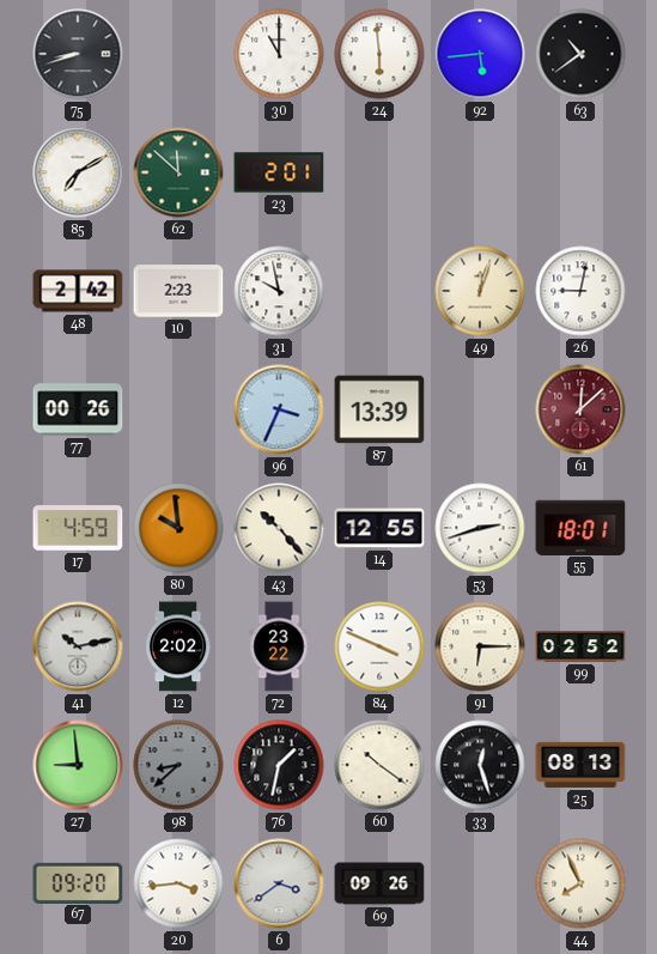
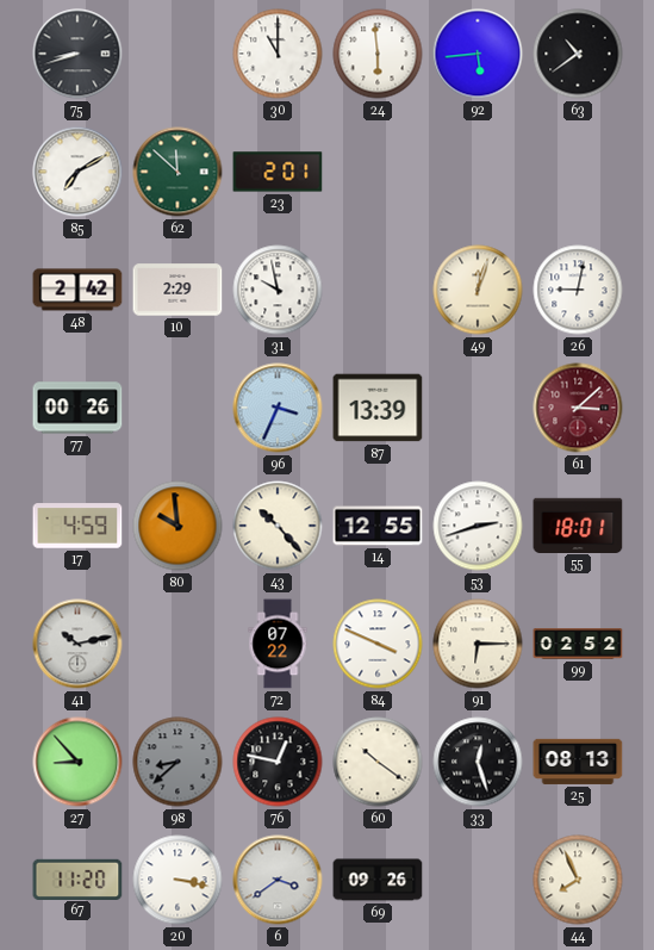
10: 2:23 -> 2:29 (177, 290)
61: 12:08 -> 3:08 (578, 408)
12: 2:02 -> none (178, 646)
72: 23:22 -> 07:22 (278, 644)
27: 8:59 -> 8:53 (77, 762)
76: 1:32 -> 12:47 (278, 762)
67: 09:20 -> 11:20 (77, 878)
20: 3:44 -> 3:17 (177, 880)
